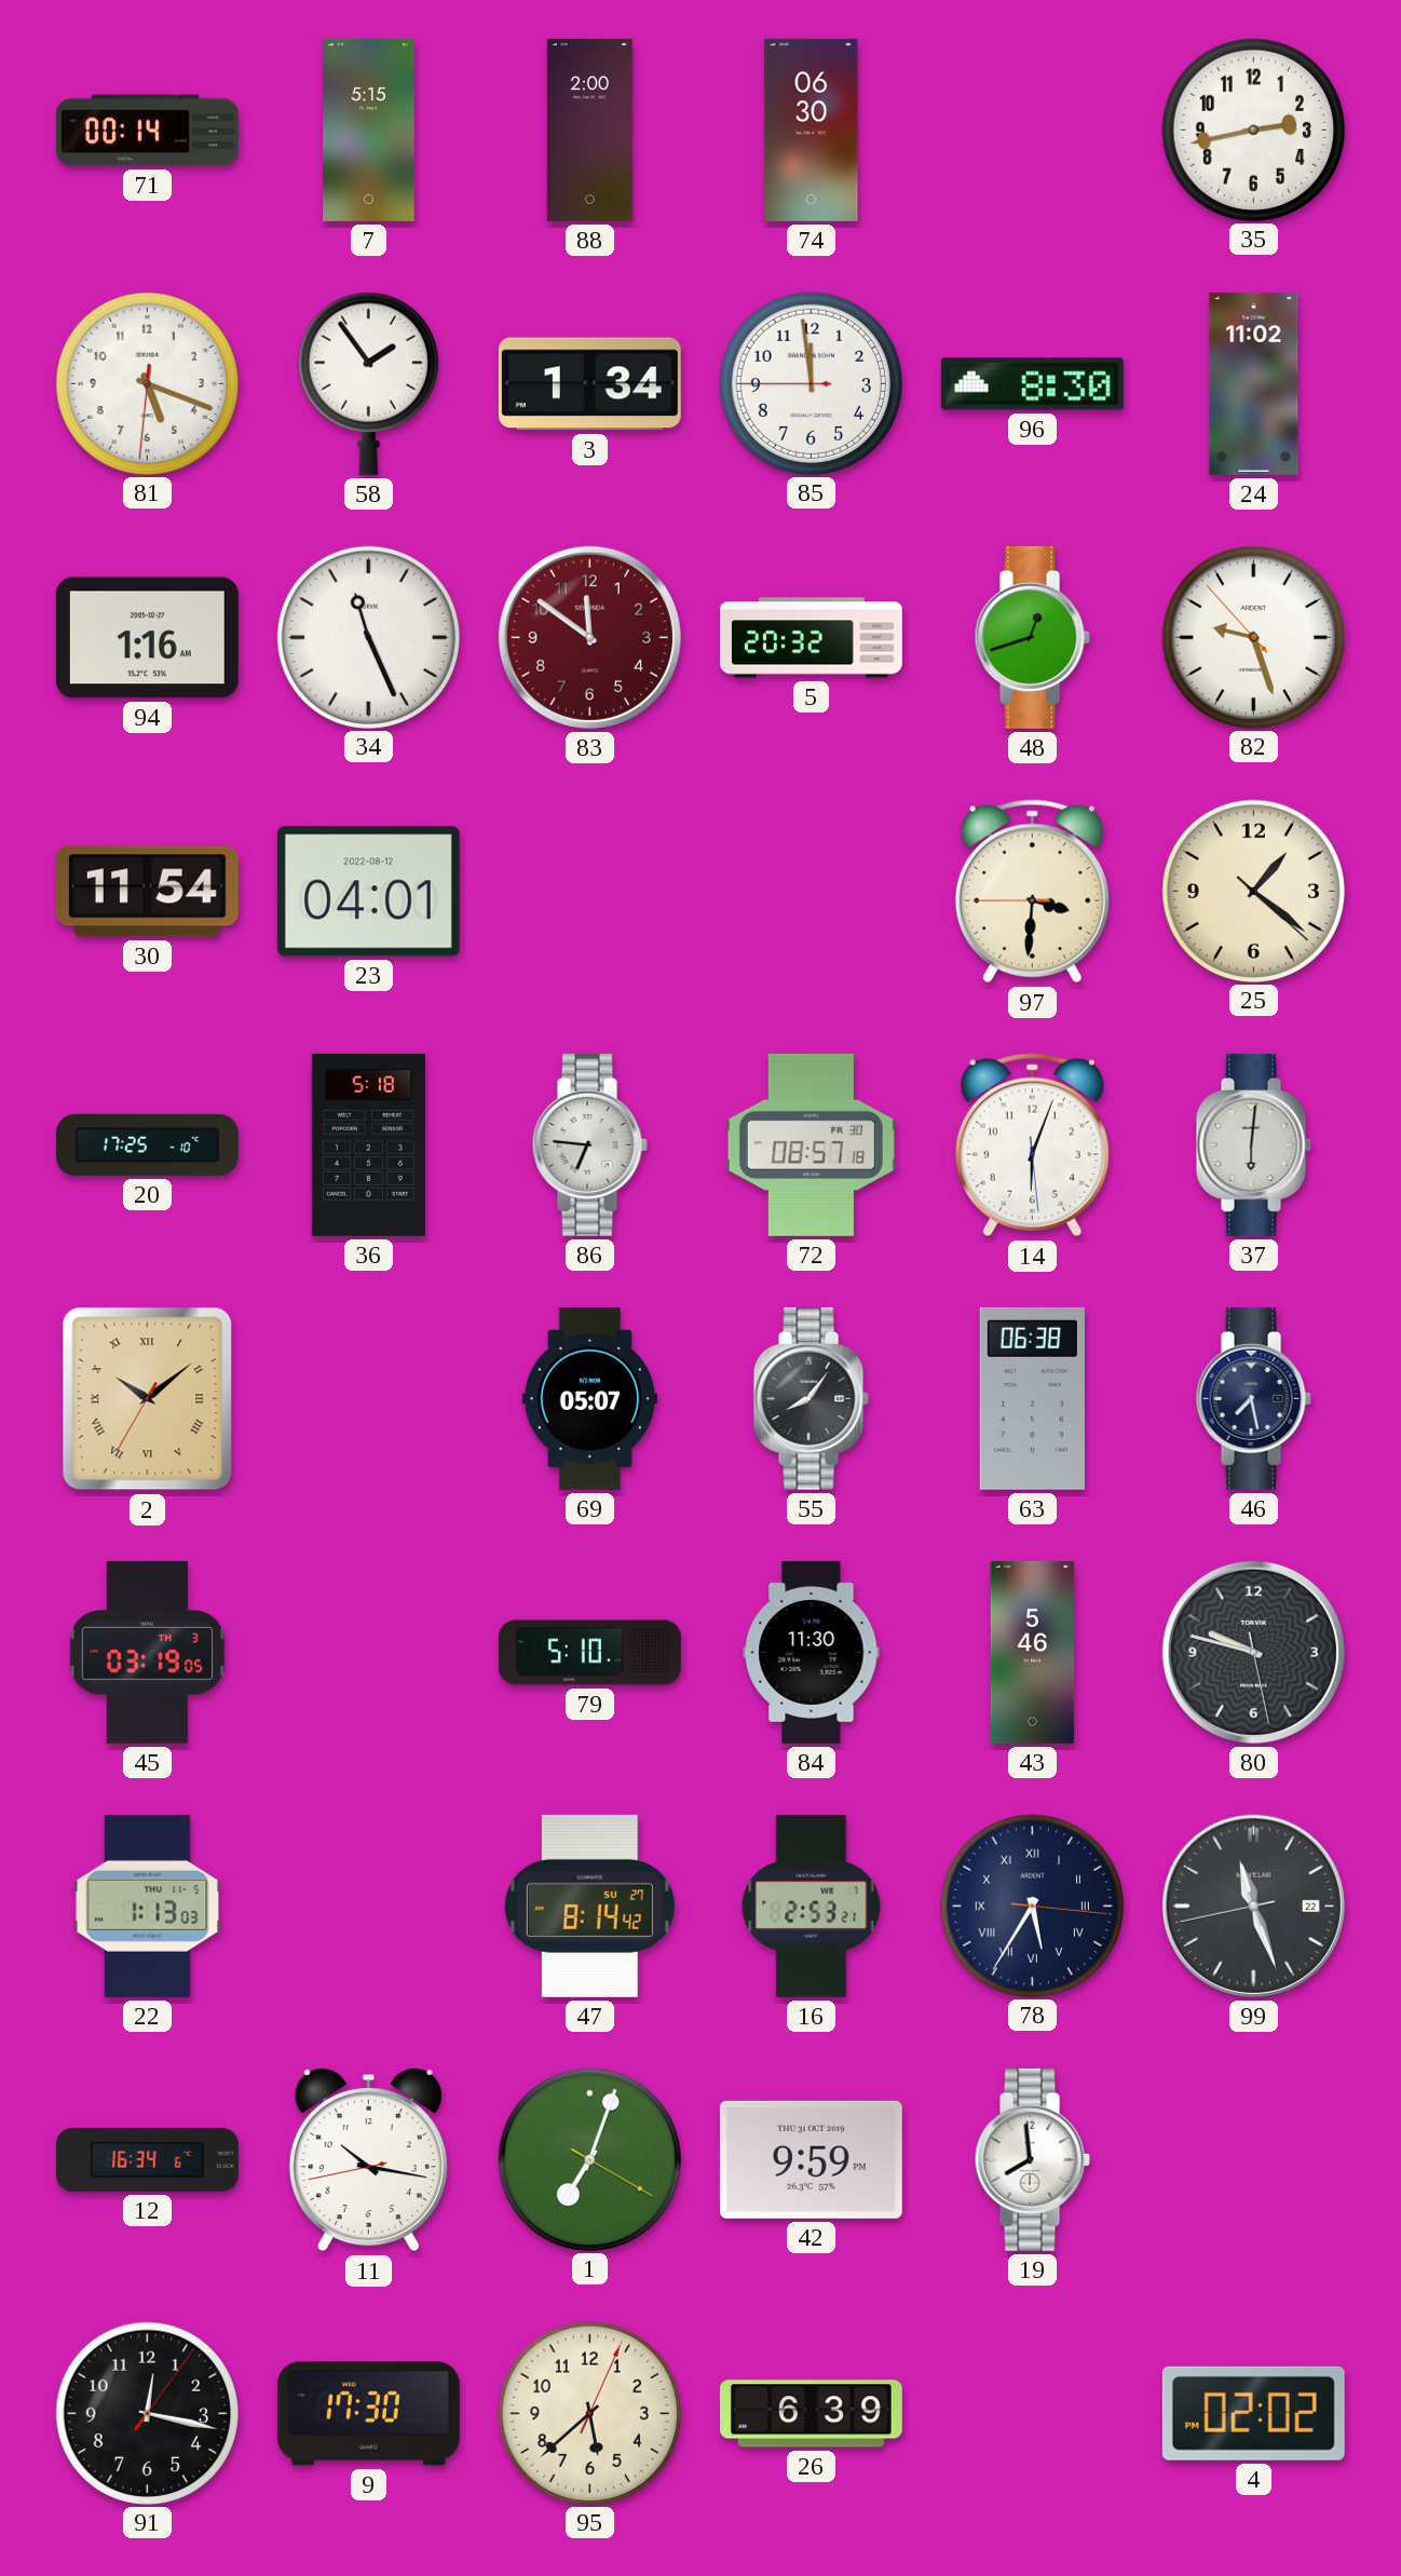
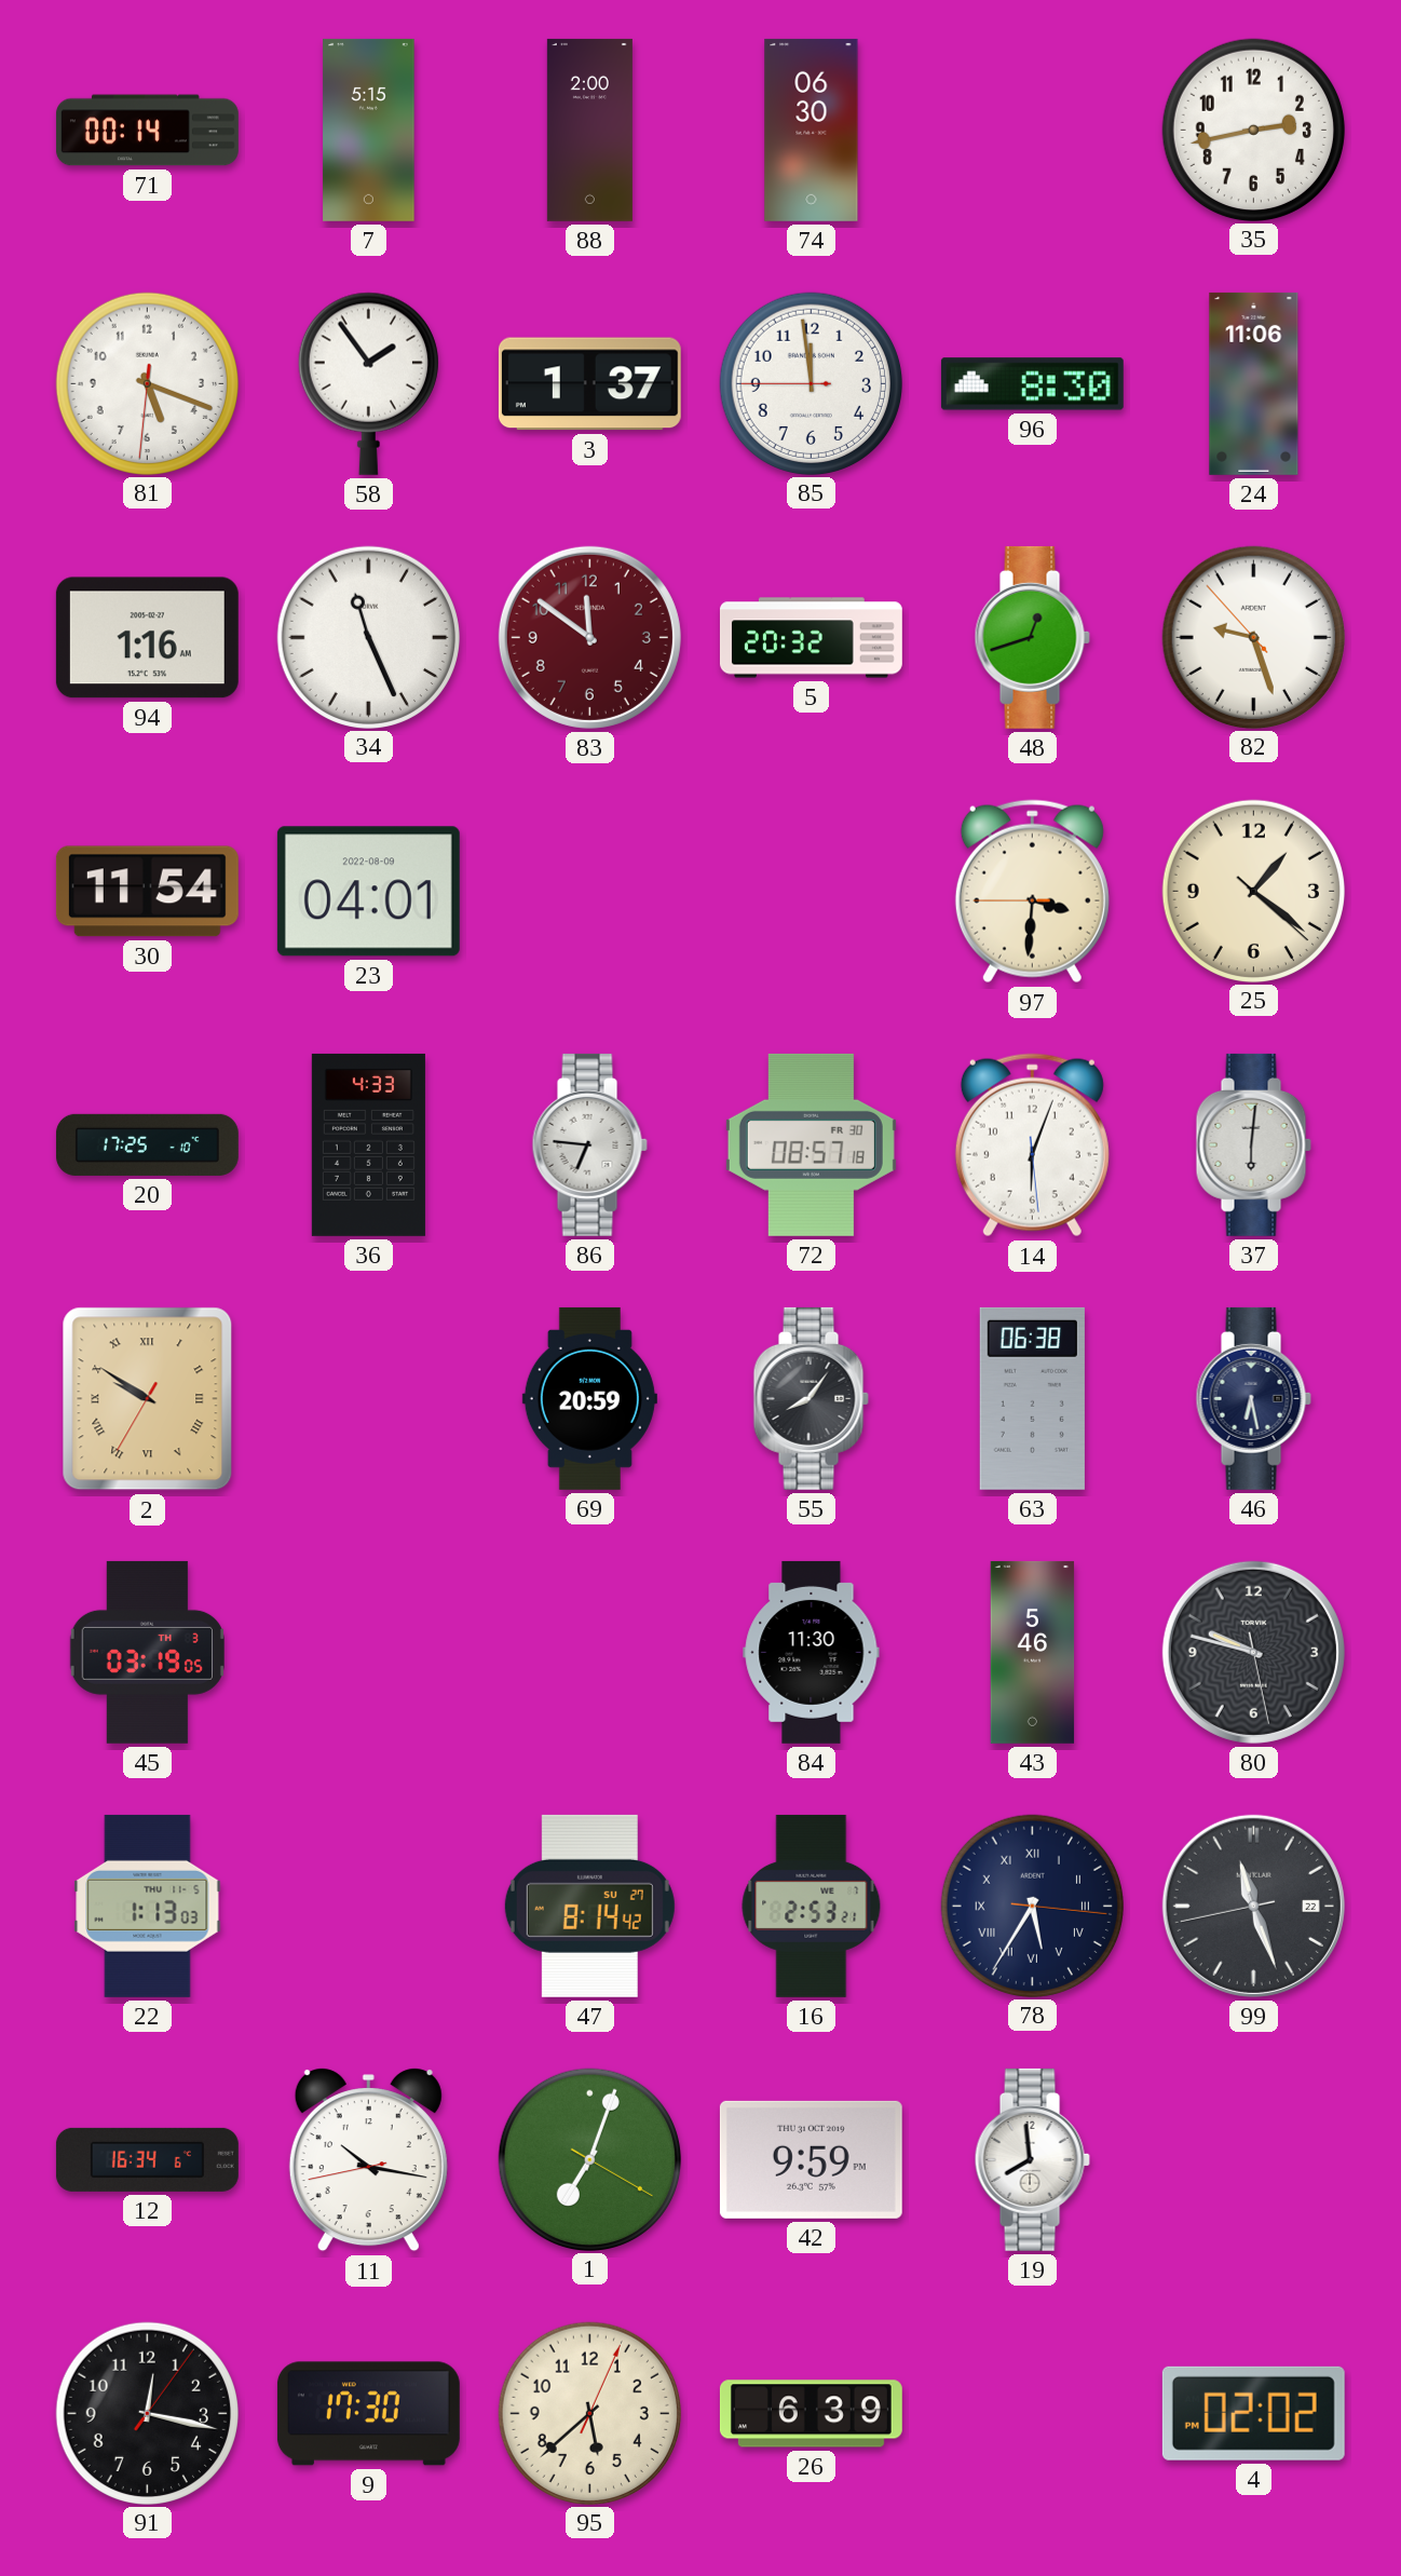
3: 1:34 -> 1:37 (589, 384)
24: 11:02 -> 11:06 (1254, 383)
23 date: 2022-08-12 -> 2022-08-09 (368, 892)
36: 5:18 -> 4:33 (368, 1144)
2: 10:08 -> 9:50 (148, 1399)
69: 05:07 -> 20:59 (589, 1398)
46: 7:28 -> 6:28 (1253, 1398)
79: 5:10 -> none (589, 1653)
